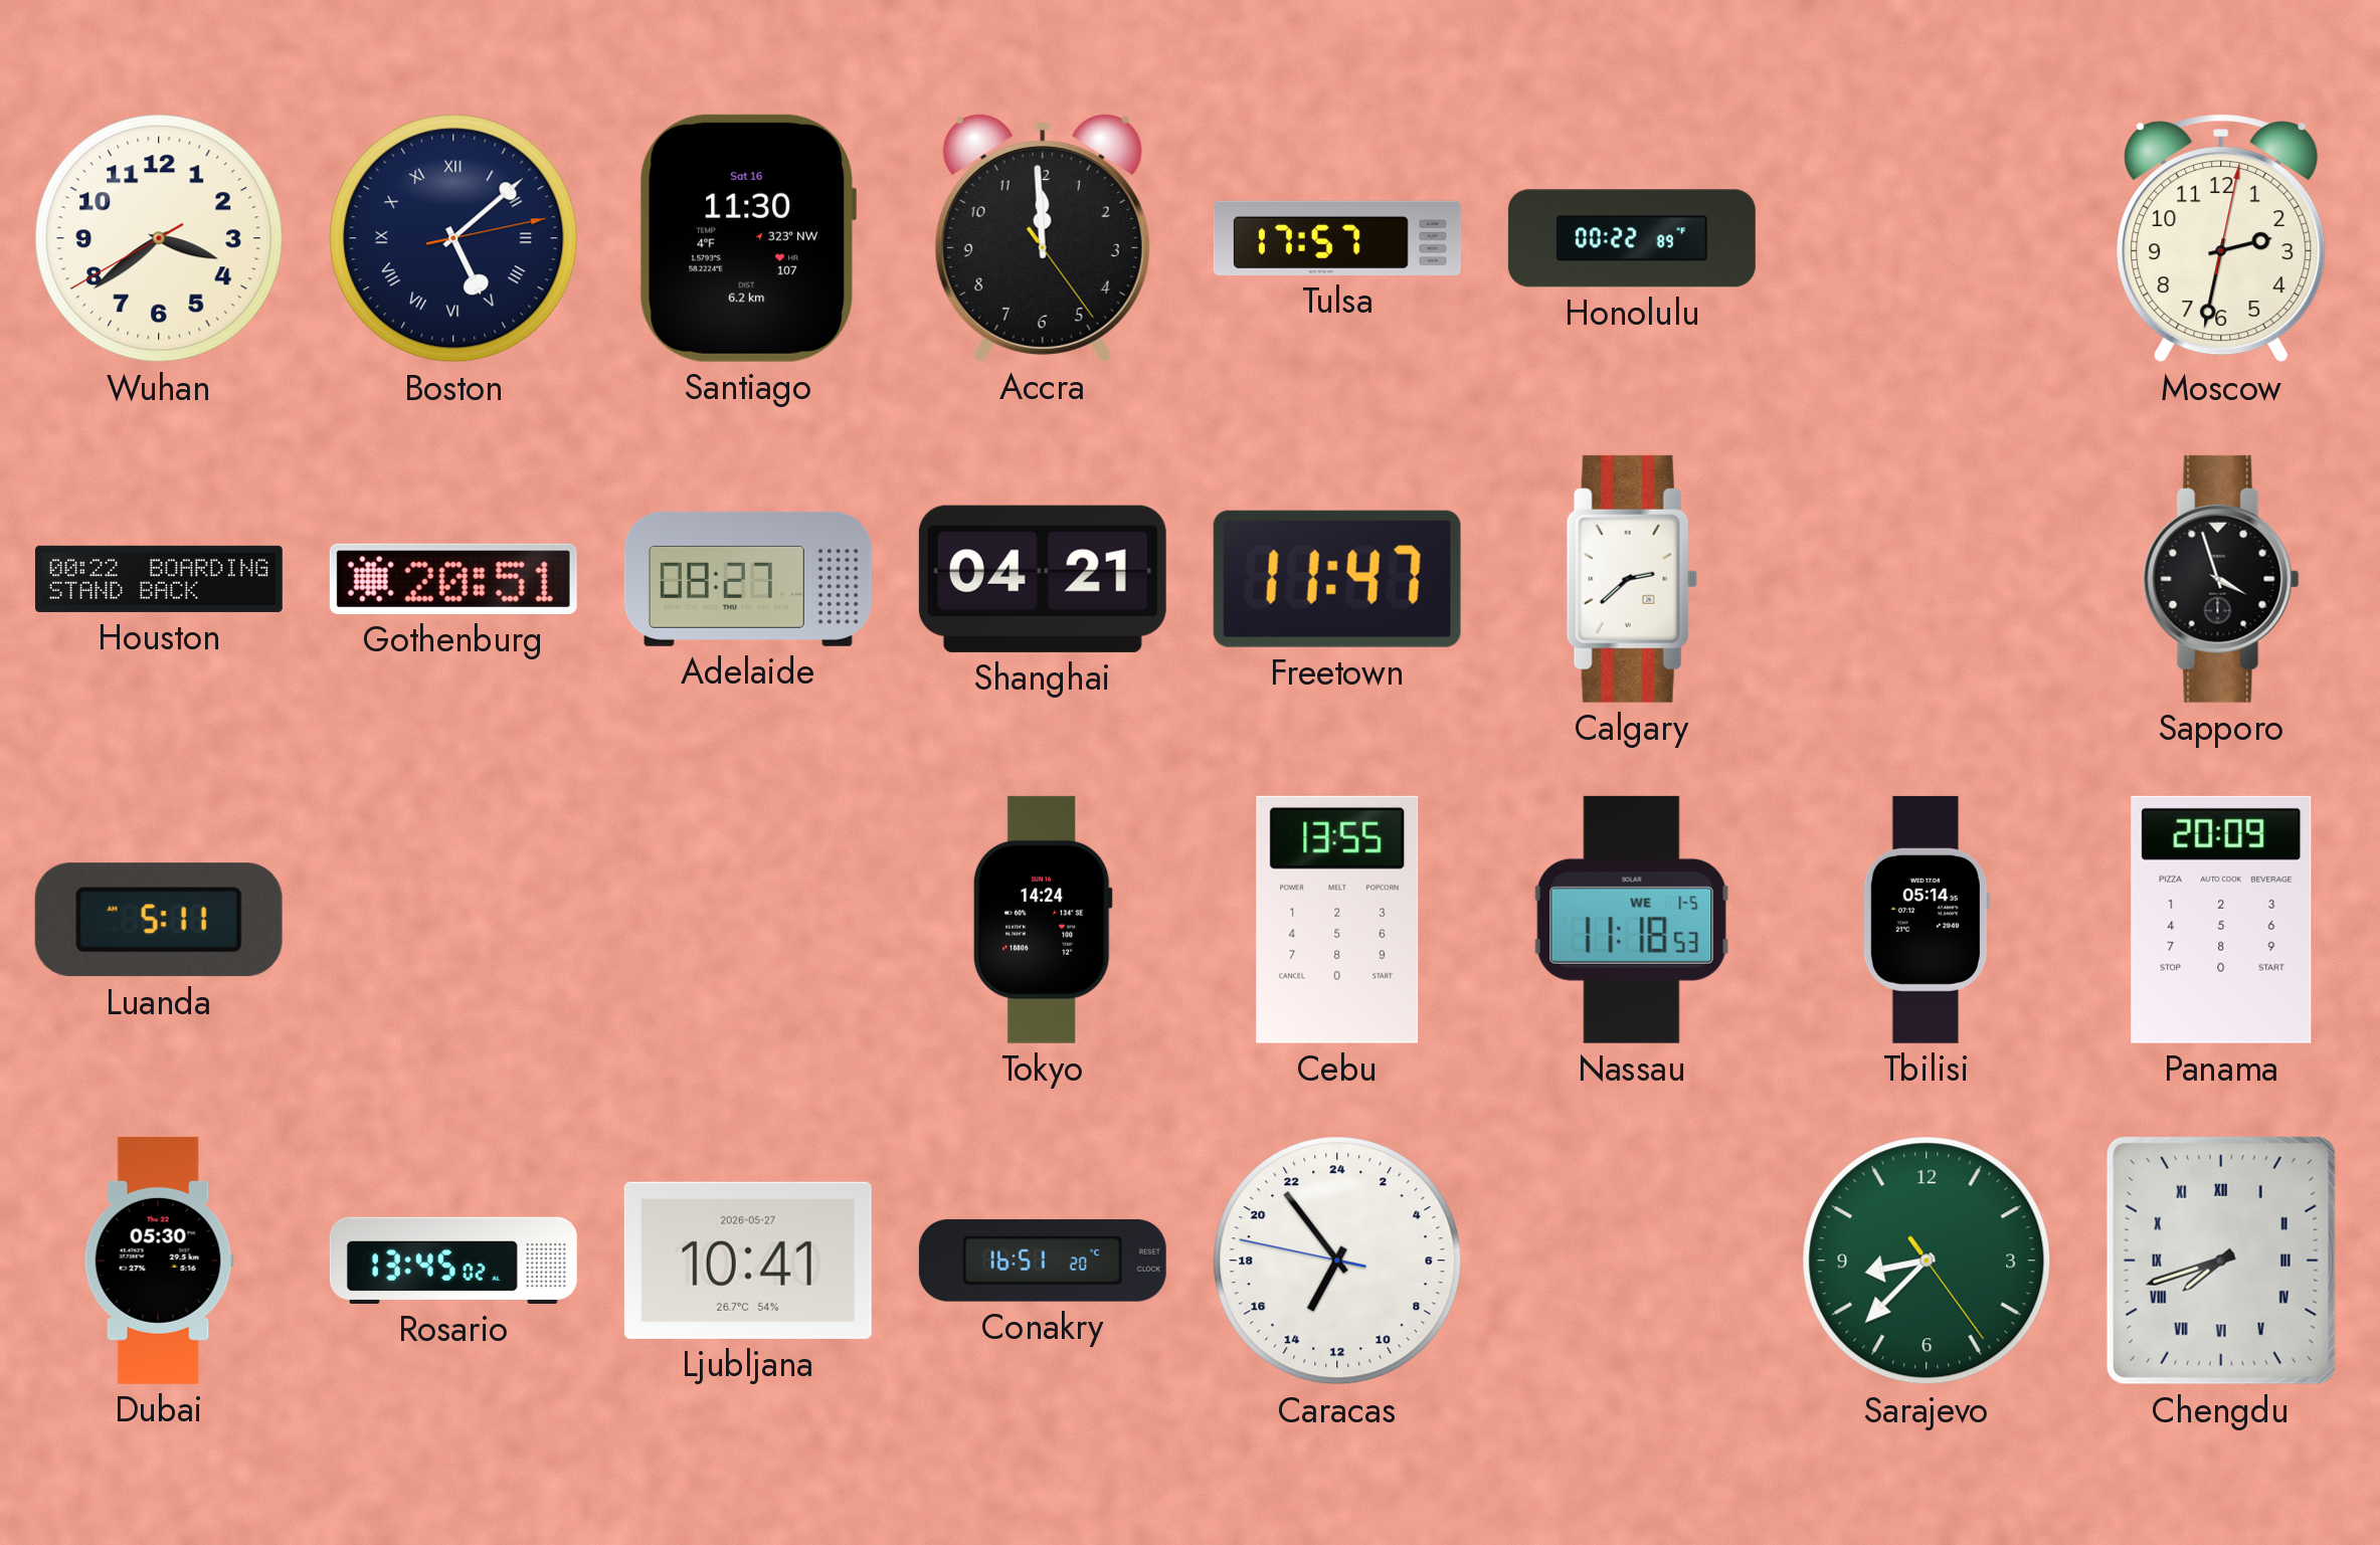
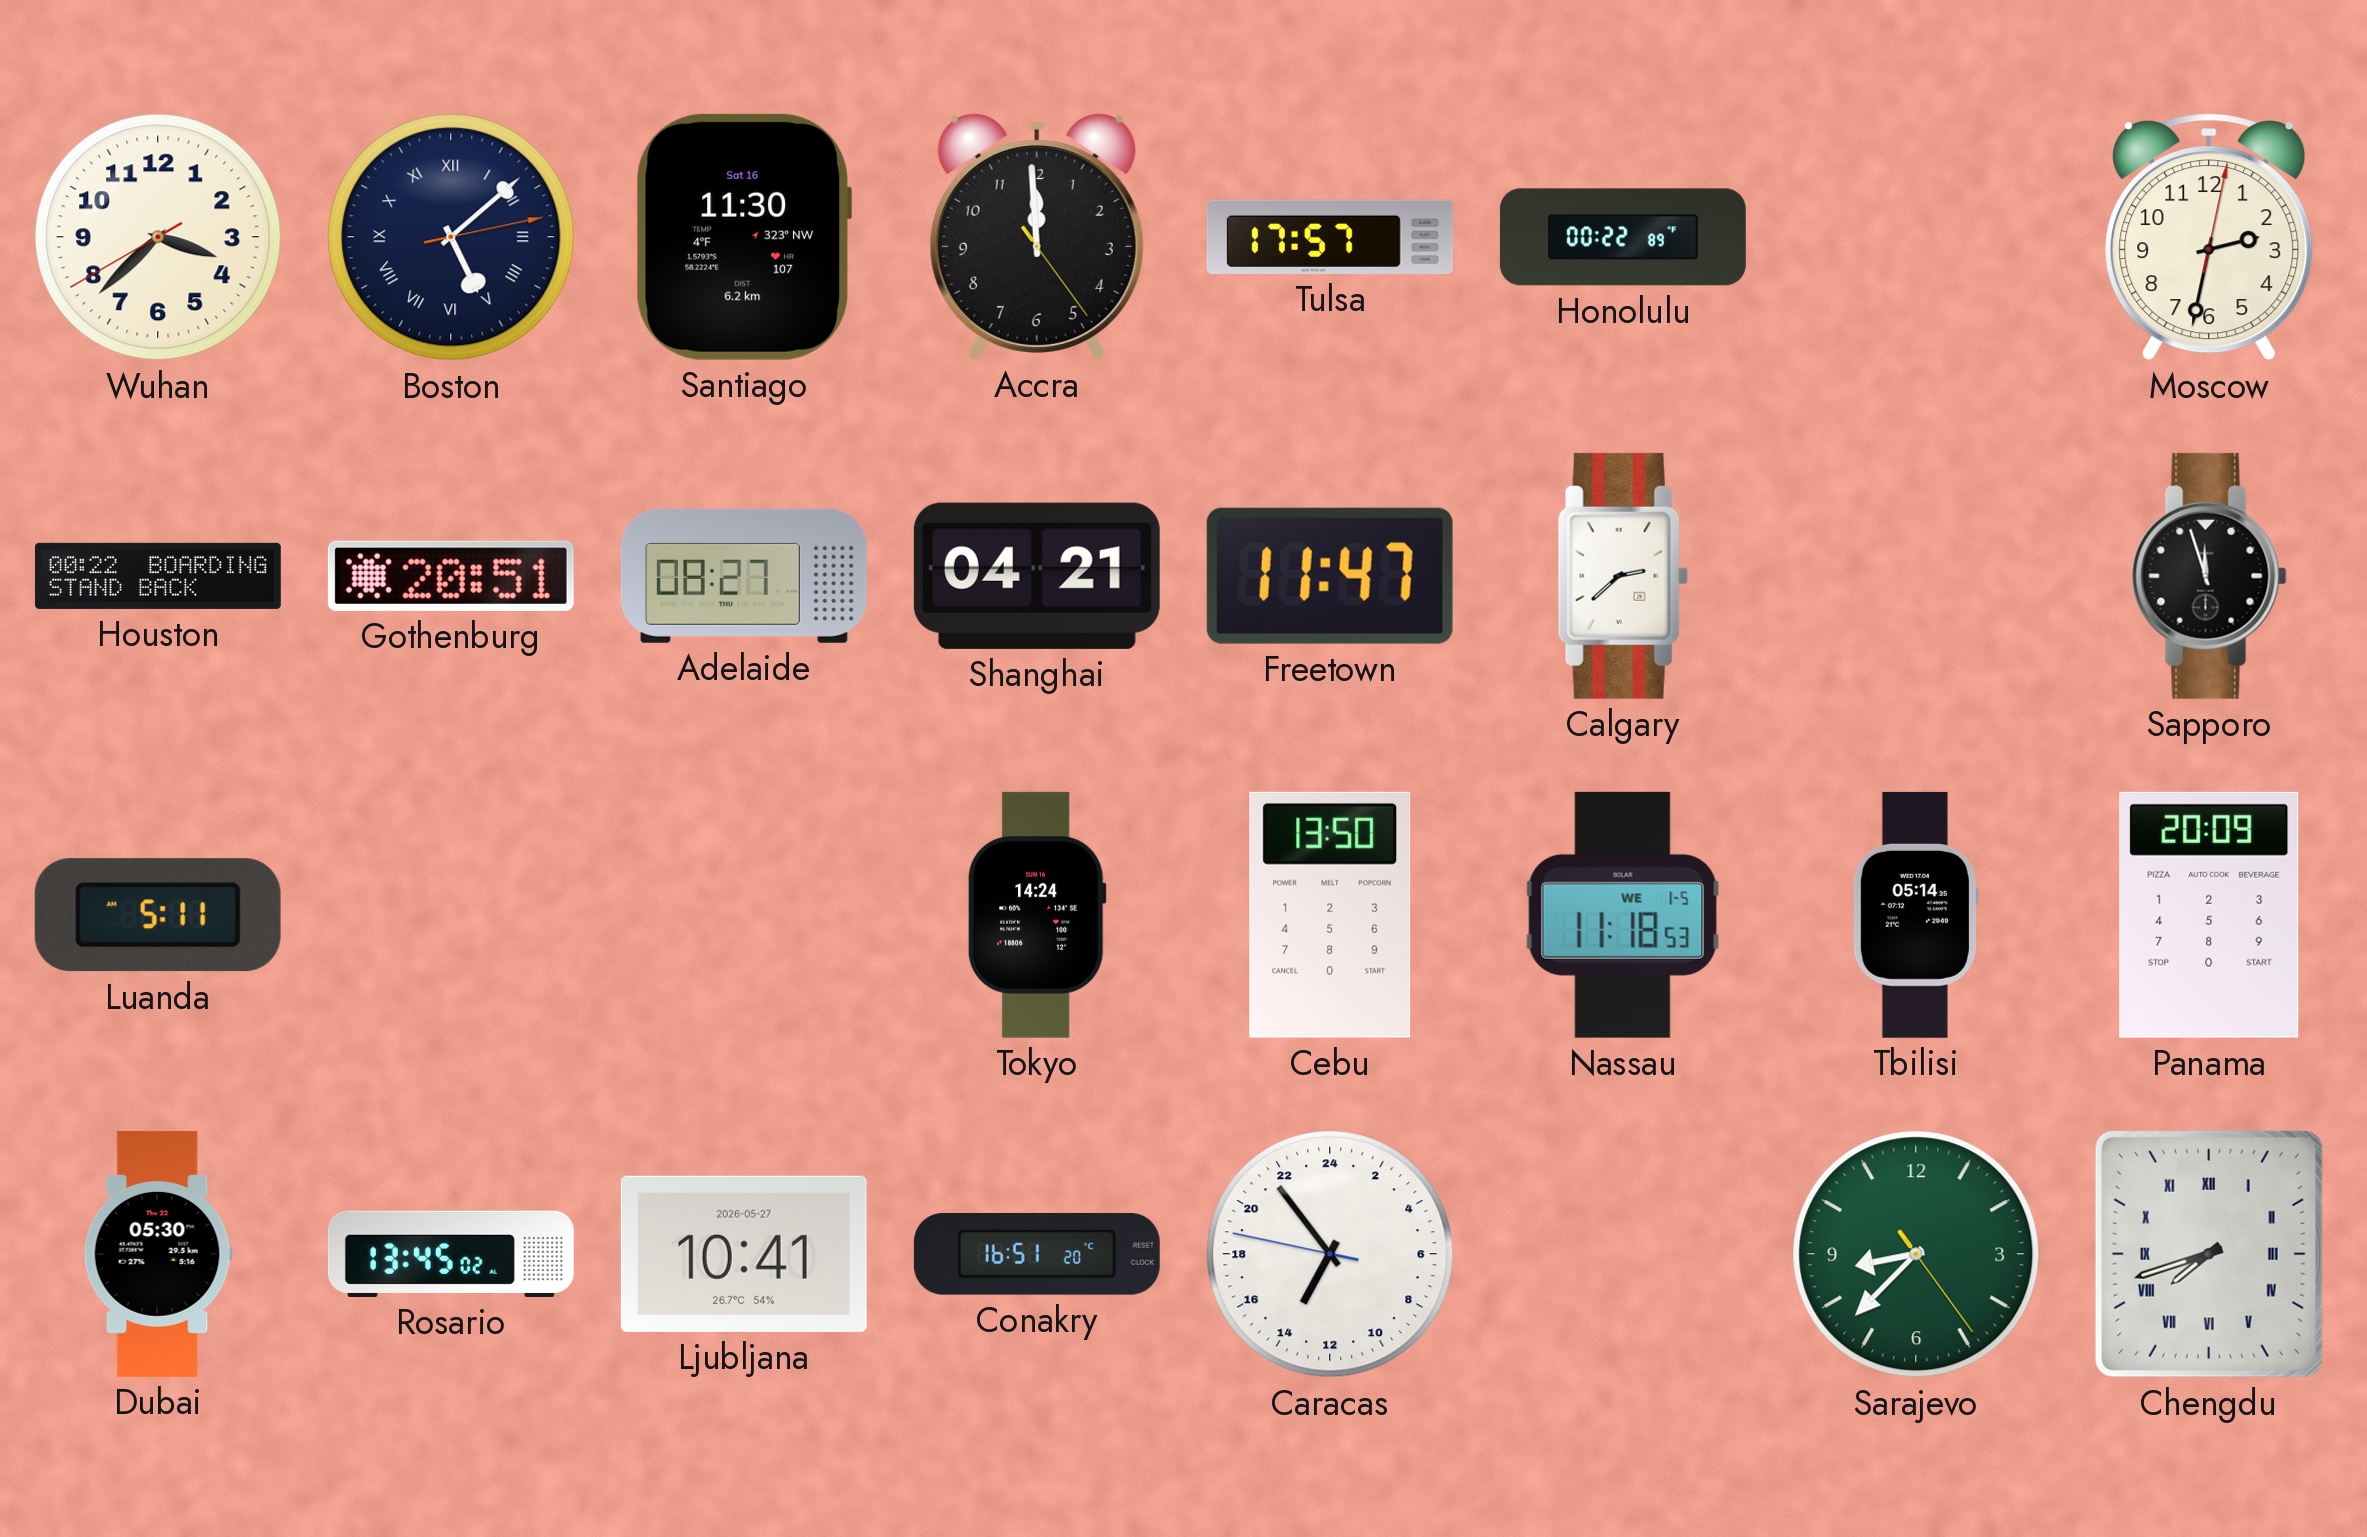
Wuhan: 3:38 -> 3:37 (158, 237)
Sapporo: 3:57 -> 11:57 (2209, 576)
Cebu: 13:55 -> 13:50 (1330, 915)
